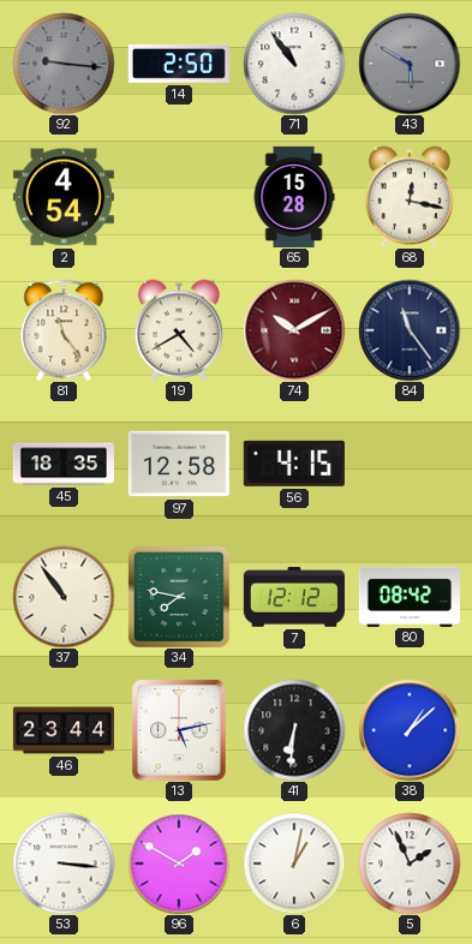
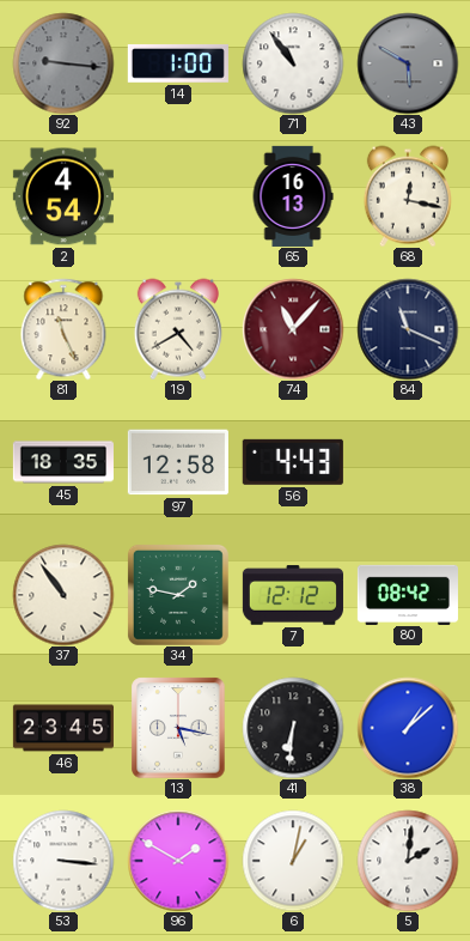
14: 2:50 -> 1:00 (178, 63)
65: 15:28 -> 16:13 (293, 196)
81: 11:24 -> 11:26 (63, 329)
74: 10:10 -> 11:07 (293, 329)
84: 11:24 -> 11:19 (408, 329)
56: 4:15 -> 4:43 (293, 462)
34: 7:47 -> 1:47 (178, 595)
46: 23:44 -> 23:45 (63, 728)
13: 5:13 -> 5:17 (178, 728)
5: 1:56 -> 2:01 (408, 861)
